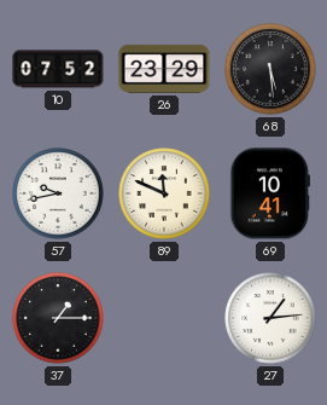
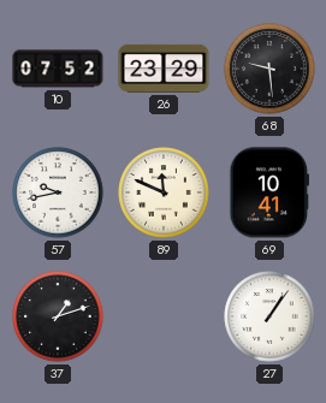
68: 5:29 -> 9:29 (269, 69)
37: 1:15 -> 1:12 (58, 316)
27: 1:14 -> 1:06 (269, 316)
